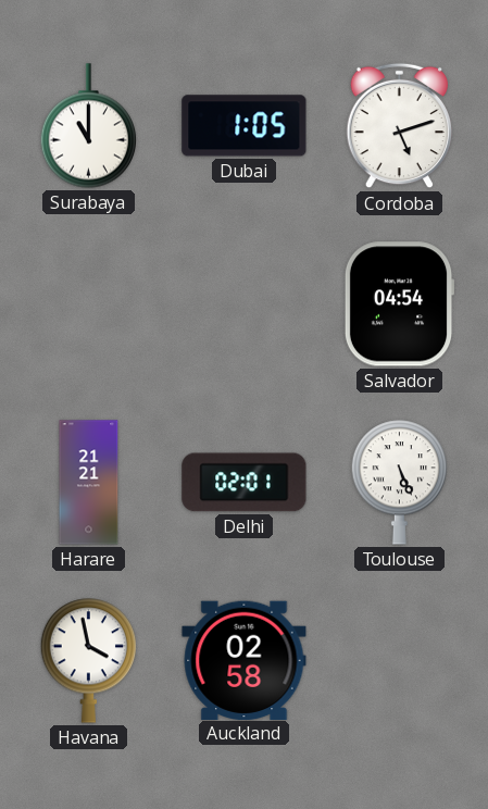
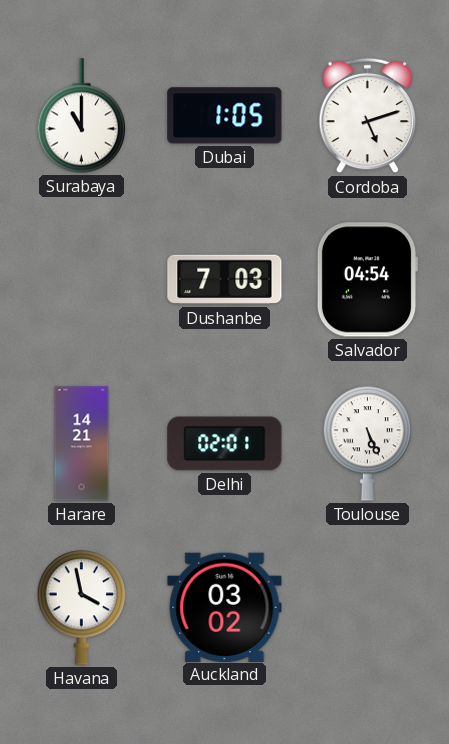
Dushanbe: none -> 7:03 (225, 280)
Harare: 21:21 -> 14:21 (82, 444)
Auckland: 02:58 -> 03:02 (225, 607)
